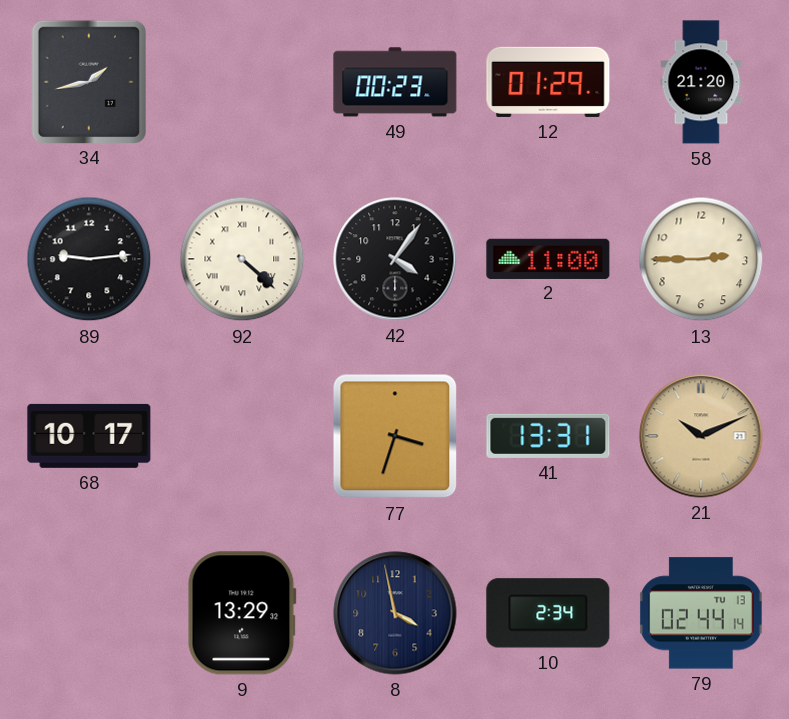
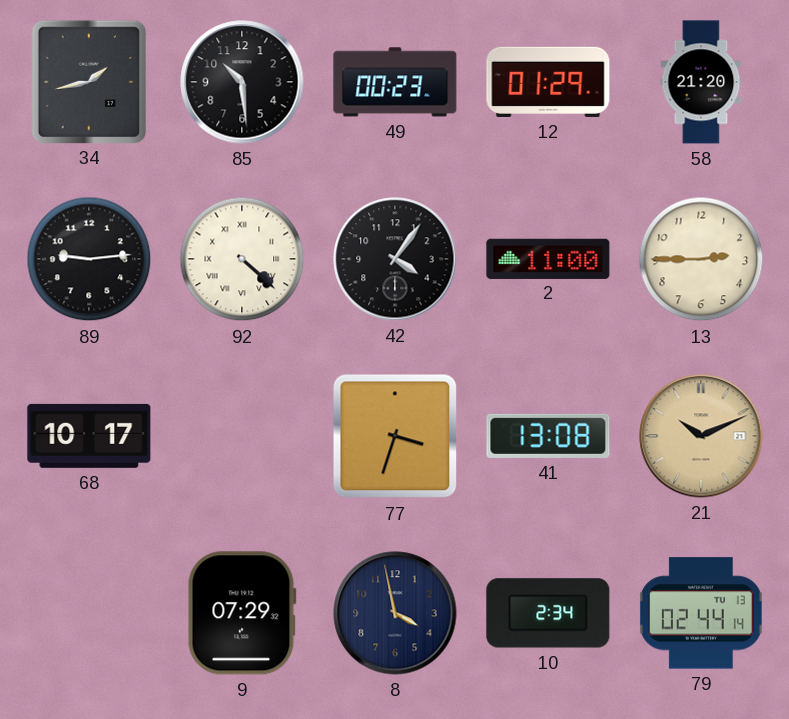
85: none -> 10:29 (242, 82)
41: 13:31 -> 13:08 (548, 436)
9: 13:29 -> 07:29 (242, 613)
